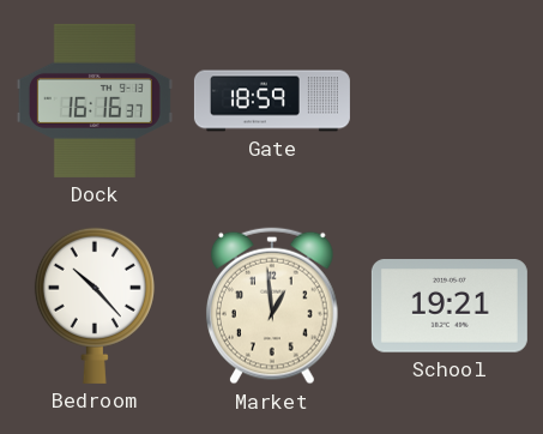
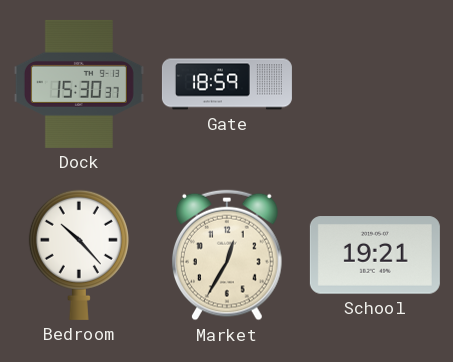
Dock: 16:16 -> 15:30 (79, 84)
Market: 12:59 -> 12:35 (227, 255)
